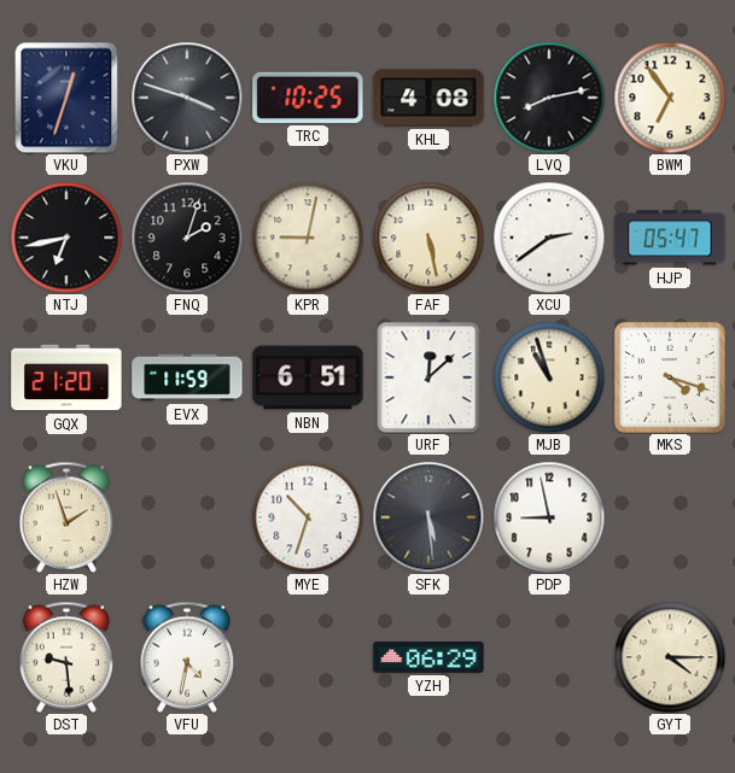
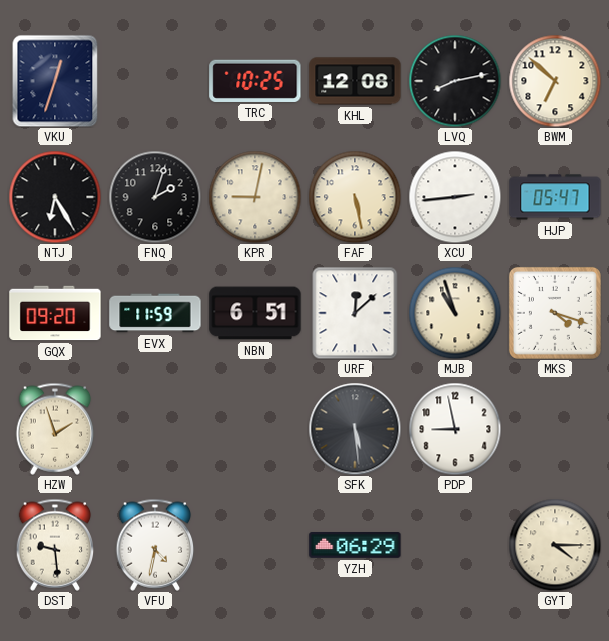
PXW: 3:48 -> none (187, 98)
KHL: 4:08 -> 12:08 (355, 81)
BWM: 6:54 -> 6:52 (555, 81)
NTJ: 6:43 -> 6:25 (55, 197)
XCU: 2:39 -> 2:44 (455, 197)
GQX: 21:20 -> 09:20 (55, 313)
MYE: 10:33 -> none (308, 517)
